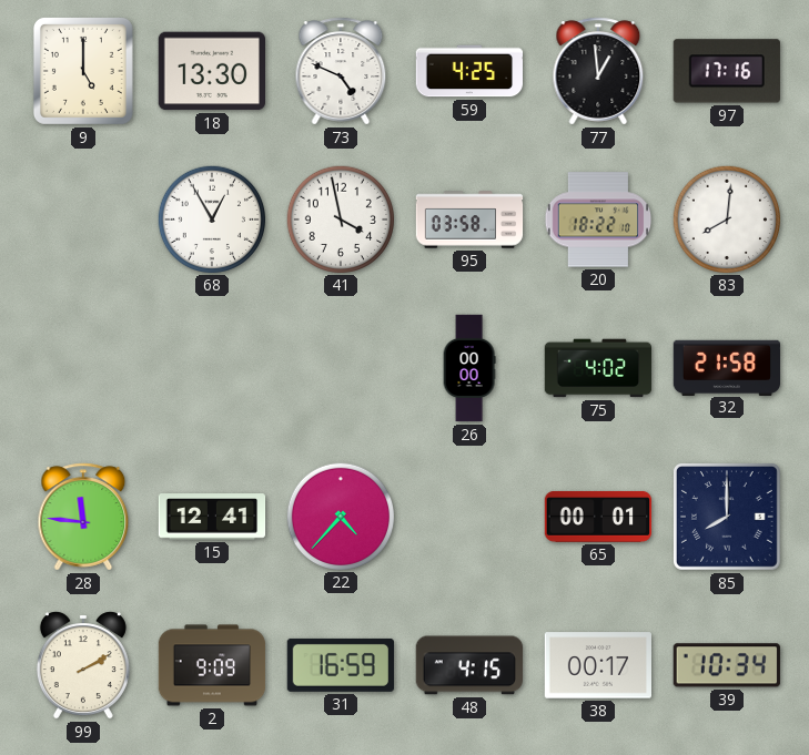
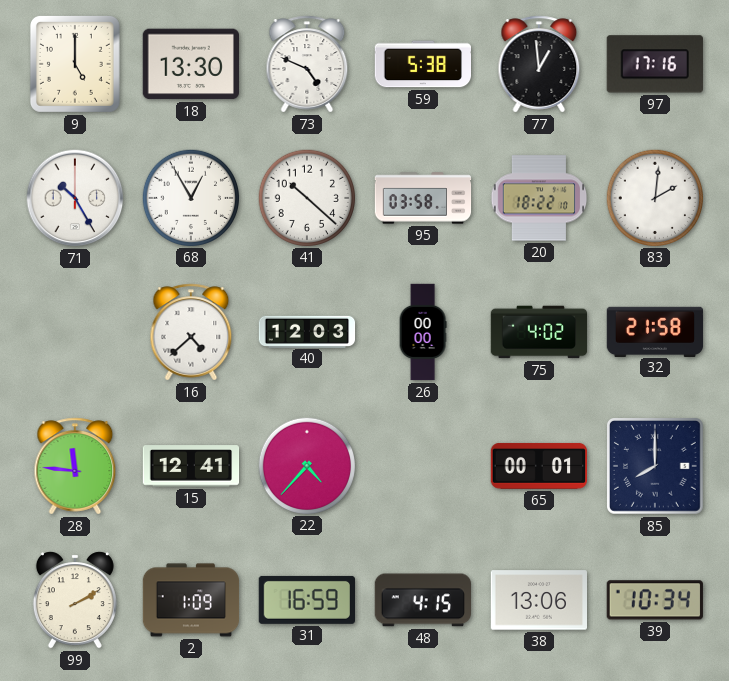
59: 4:25 -> 5:38 (422, 64)
71: none -> 10:25 (75, 198)
41: 3:58 -> 10:22 (306, 197)
83: 8:01 -> 2:01 (654, 197)
16: none -> 4:38 (191, 332)
40: none -> 12:03 (307, 331)
2: 9:09 -> 1:09 (191, 600)
38: 00:17 -> 13:06 (539, 600)
